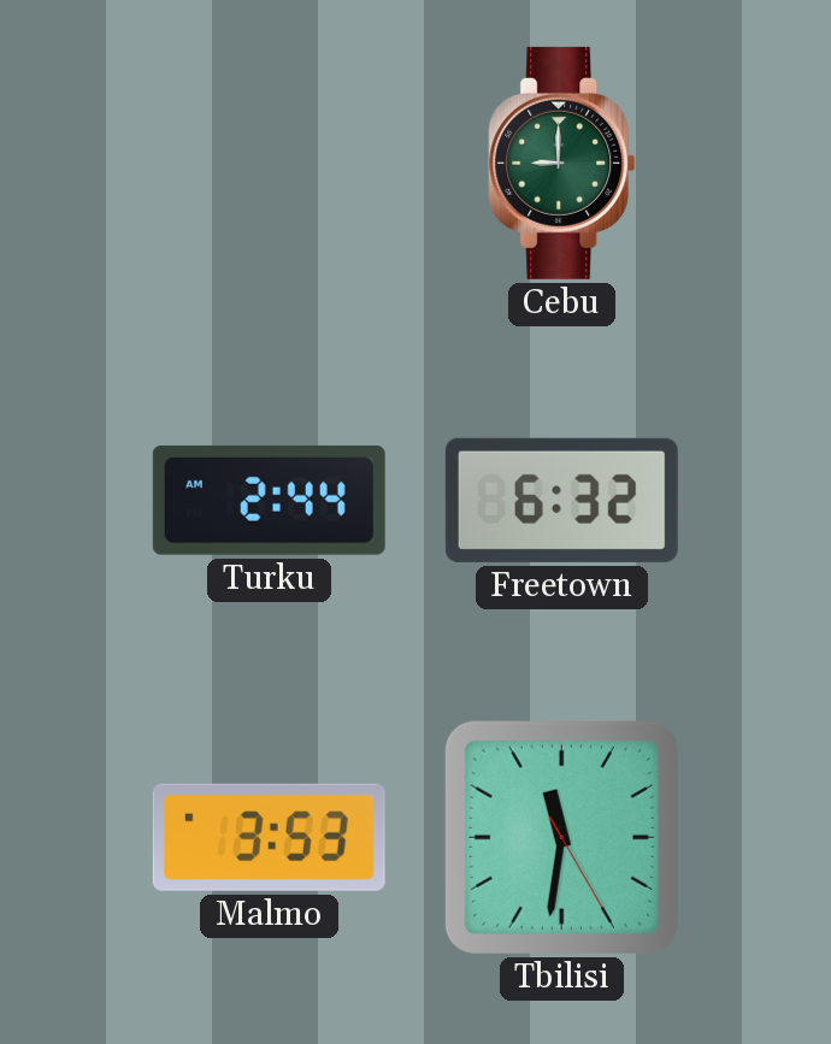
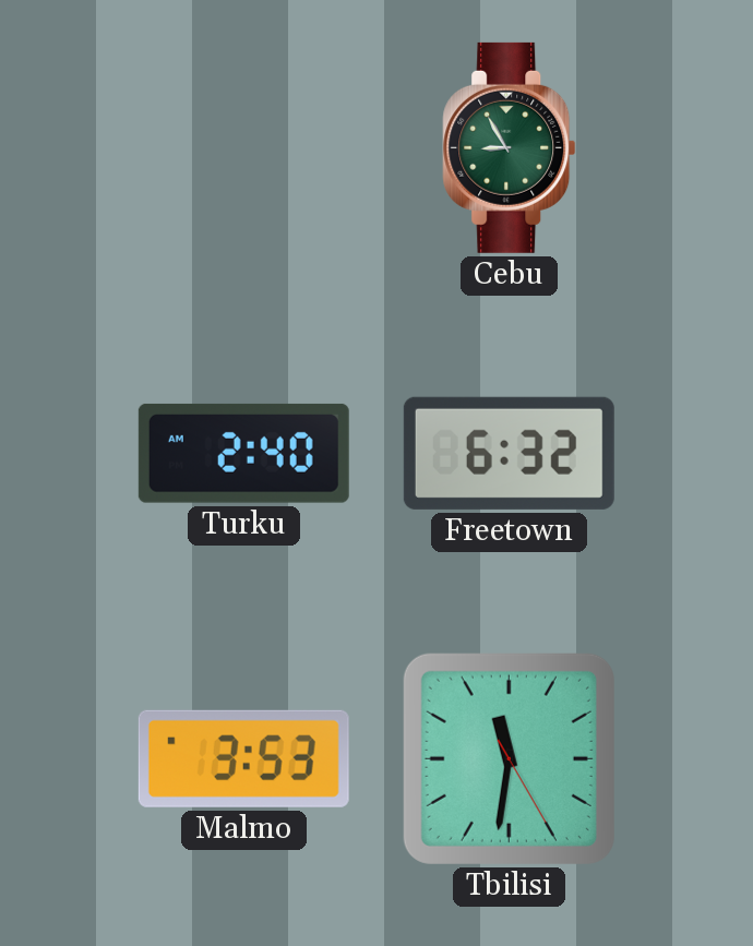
Cebu: 9:00 -> 8:55 (510, 147)
Turku: 2:44 -> 2:40 (243, 453)
